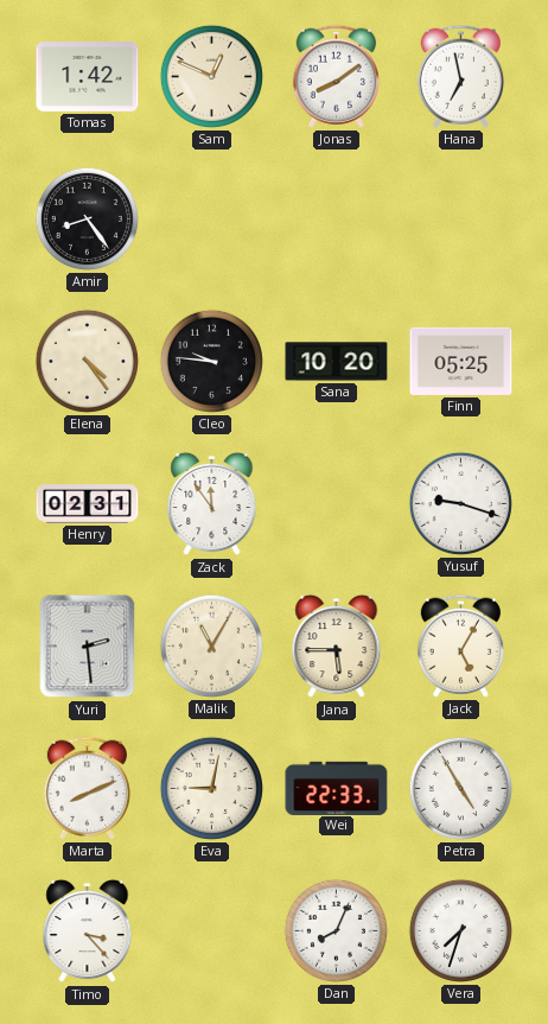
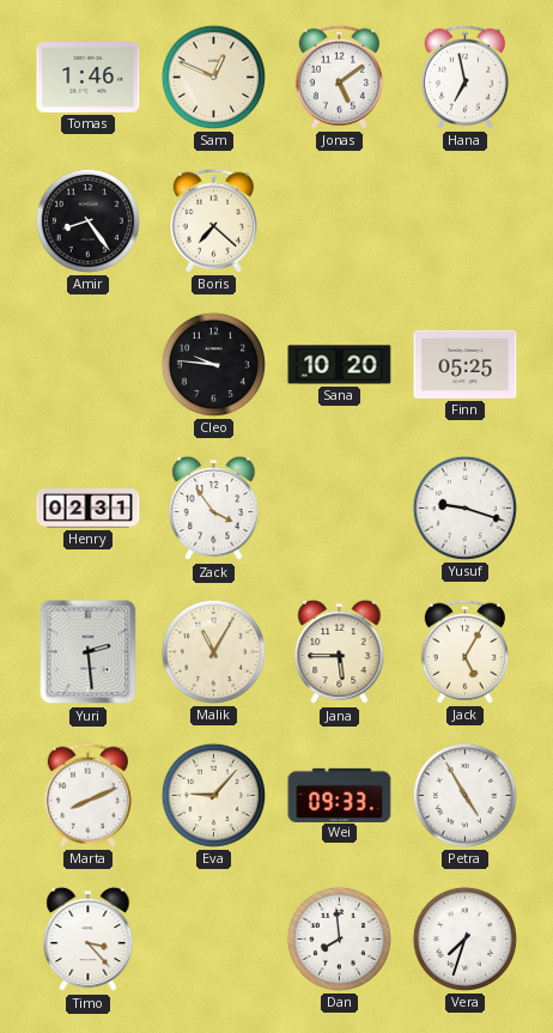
Tomas: 1:42 -> 1:46 (89, 78)
Jonas: 8:09 -> 5:09 (339, 77)
Boris: none -> 7:22 (213, 220)
Elena: 4:24 -> none (87, 361)
Zack: 11:54 -> 3:54 (214, 509)
Eva: 9:02 -> 9:07 (213, 795)
Wei: 22:33 -> 09:33 (340, 795)
Dan: 8:04 -> 7:59 (339, 938)
